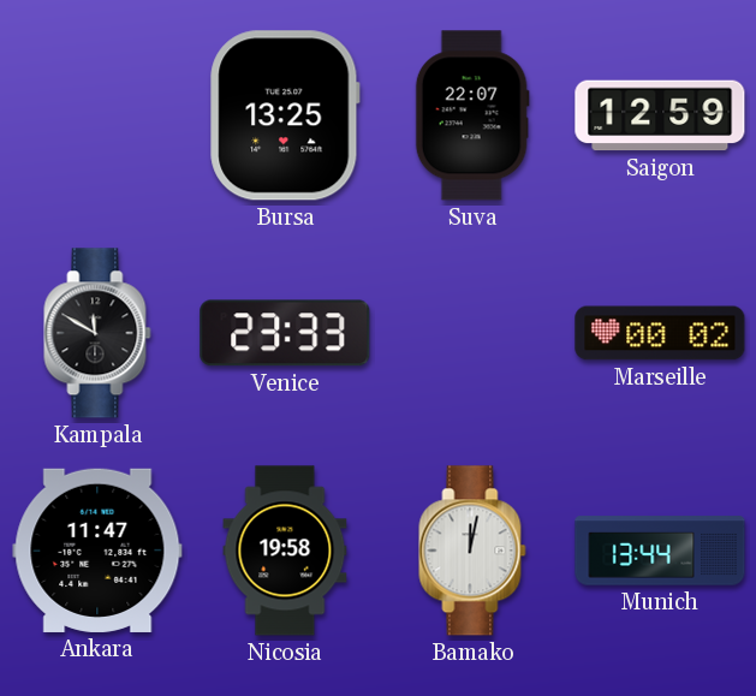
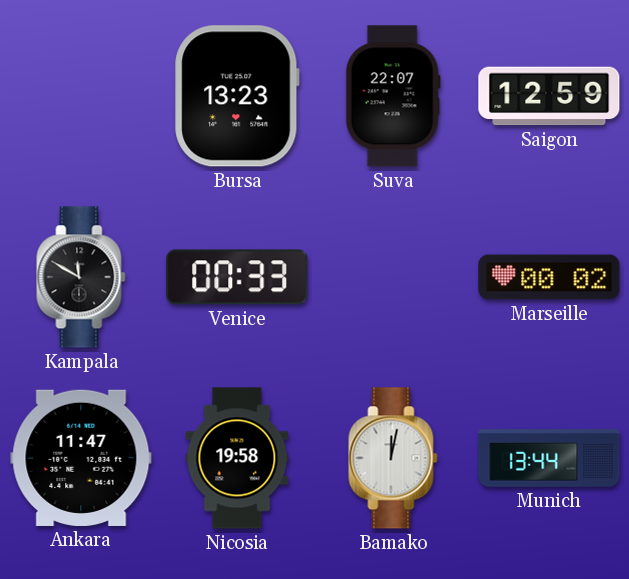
Bursa: 13:25 -> 13:23 (237, 96)
Venice: 23:33 -> 00:33 (237, 277)
